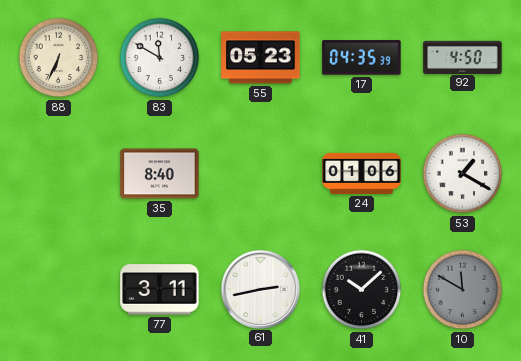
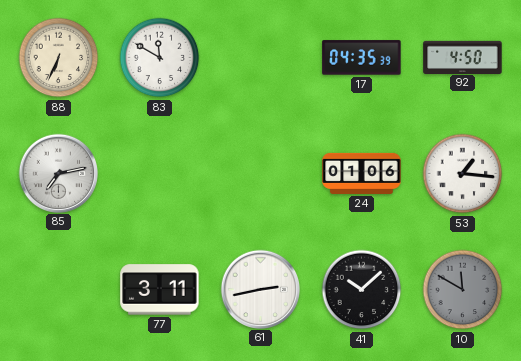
55: 05:23 -> none (261, 58)
85: none -> 7:13 (58, 173)
35: 8:40 -> none (160, 174)
53: 1:20 -> 1:16 (463, 174)
